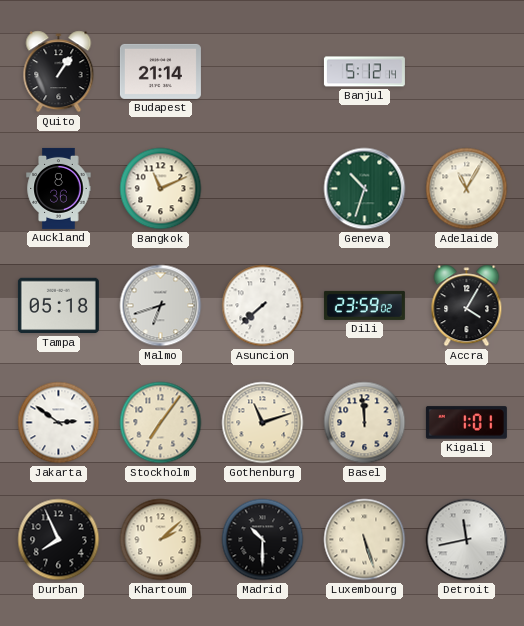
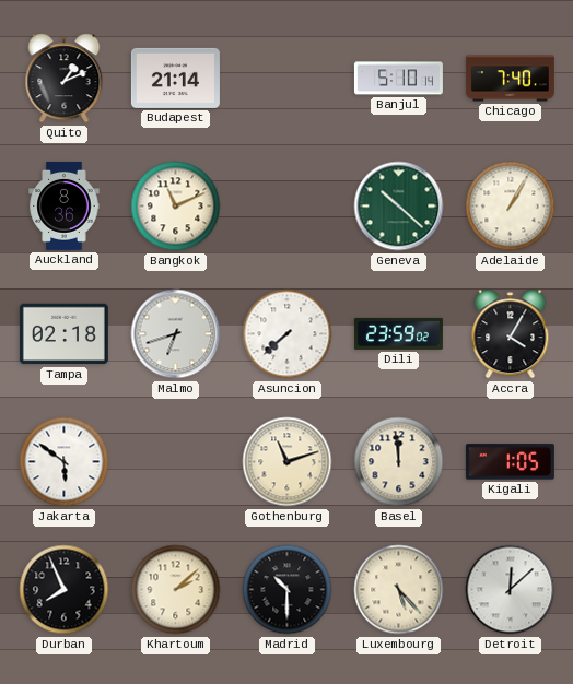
Quito: 1:06 -> 1:11 (65, 79)
Banjul: 5:12 -> 5:10 (398, 79)
Chicago: none -> 7:40 (510, 79)
Geneva: 10:33 -> 10:22 (399, 207)
Adelaide: 11:05 -> 1:05 (511, 207)
Tampa: 05:18 -> 02:18 (63, 334)
Jakarta: 2:51 -> 5:51 (65, 462)
Stockholm: 7:06 -> none (161, 423)
Kigali: 1:01 -> 1:05 (510, 462)
Luxembourg: 5:27 -> 5:23 (399, 590)
Detroit: 11:43 -> 12:08 (511, 590)
